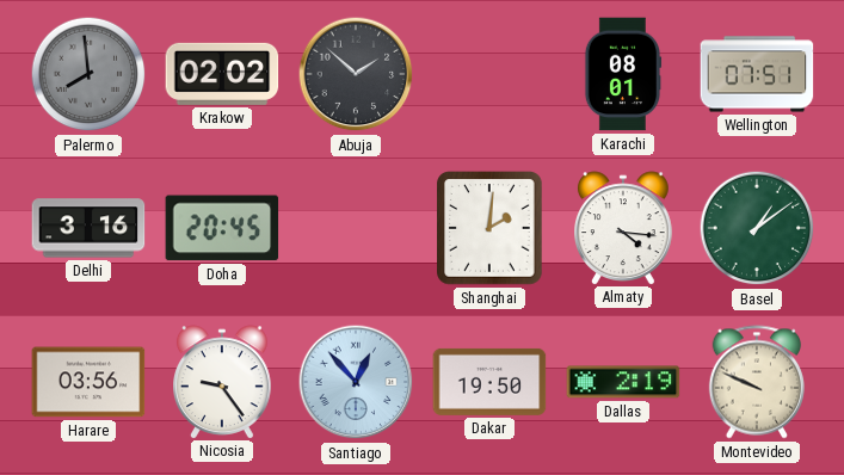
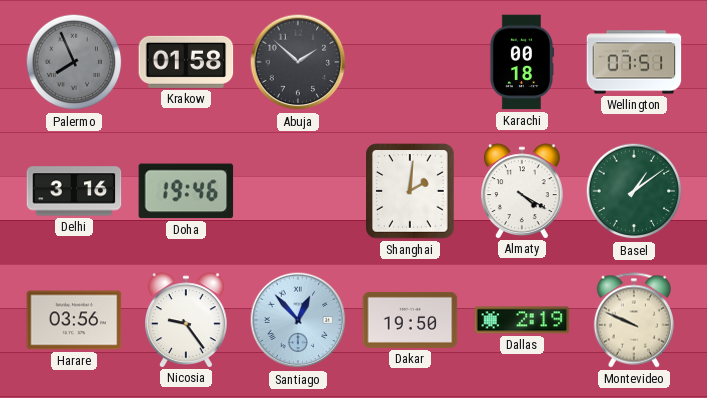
Palermo: 7:59 -> 7:56 (74, 62)
Krakow: 02:02 -> 01:58 (186, 62)
Karachi: 08:01 -> 00:18 (522, 62)
Doha: 20:45 -> 19:46 (186, 191)
Almaty: 4:16 -> 4:20 (523, 191)
